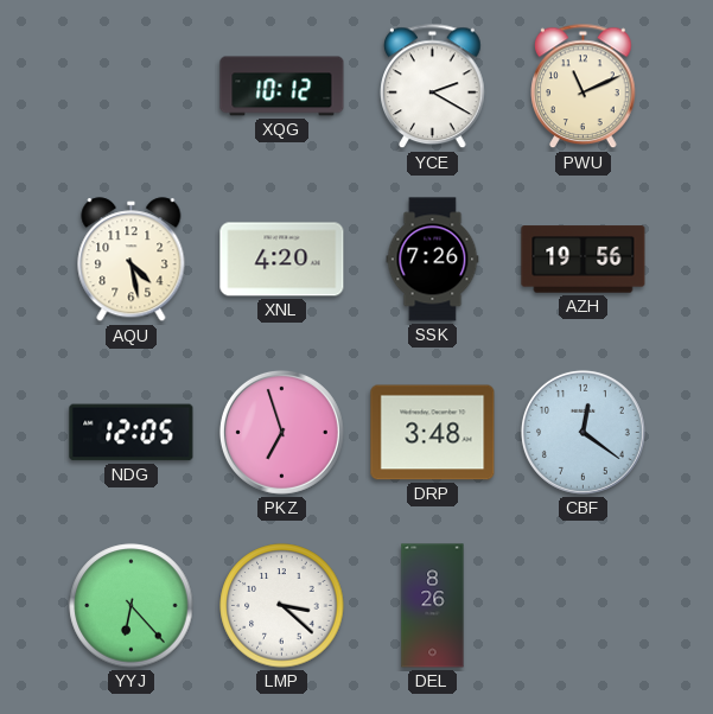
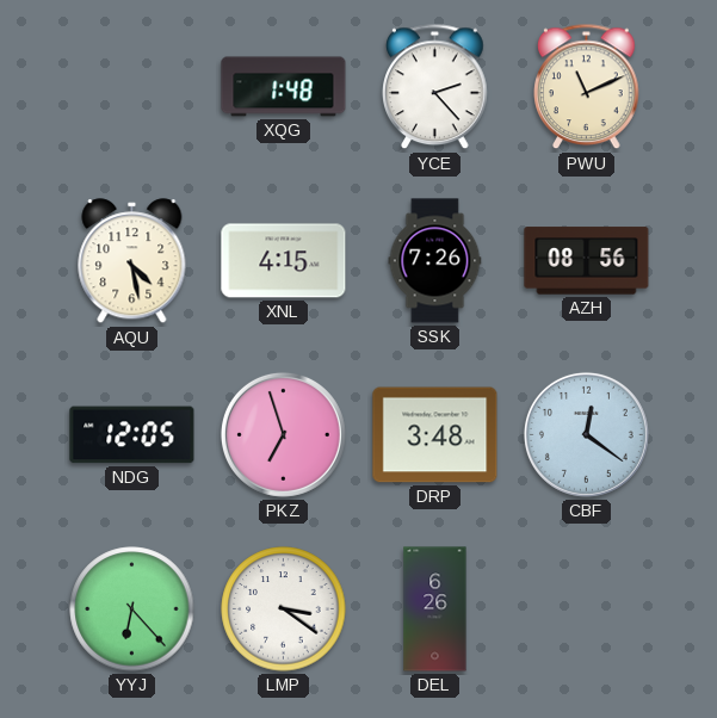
XQG: 10:12 -> 1:48 (284, 87)
YCE: 2:20 -> 2:23 (435, 87)
XNL: 4:20 -> 4:15 (284, 261)
AZH: 19:56 -> 08:56 (587, 261)
LMP: 3:22 -> 3:21 (284, 609)
DEL: 8:26 -> 6:26 (435, 609)
